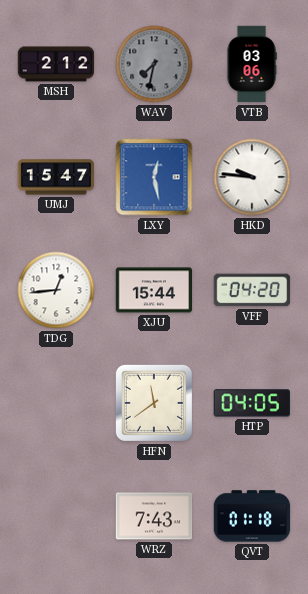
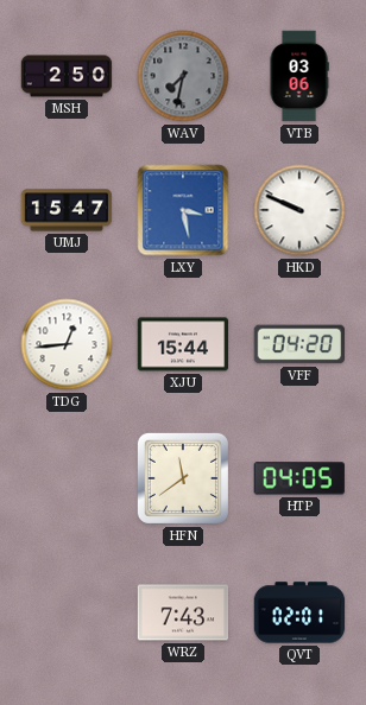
MSH: 2:12 -> 2:50 (67, 76)
LXY: 12:28 -> 3:28 (183, 210)
HKD: 9:46 -> 9:49 (299, 210)
QVT: 01:18 -> 02:01 (299, 612)
